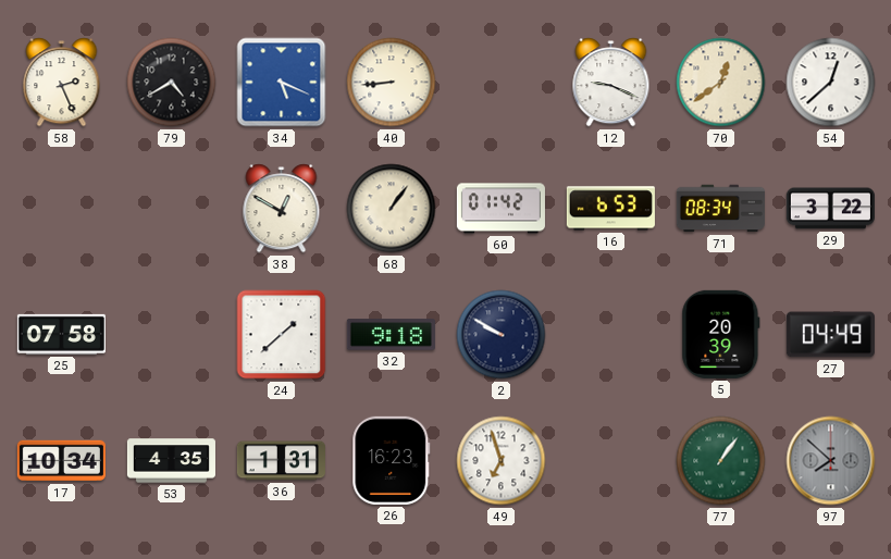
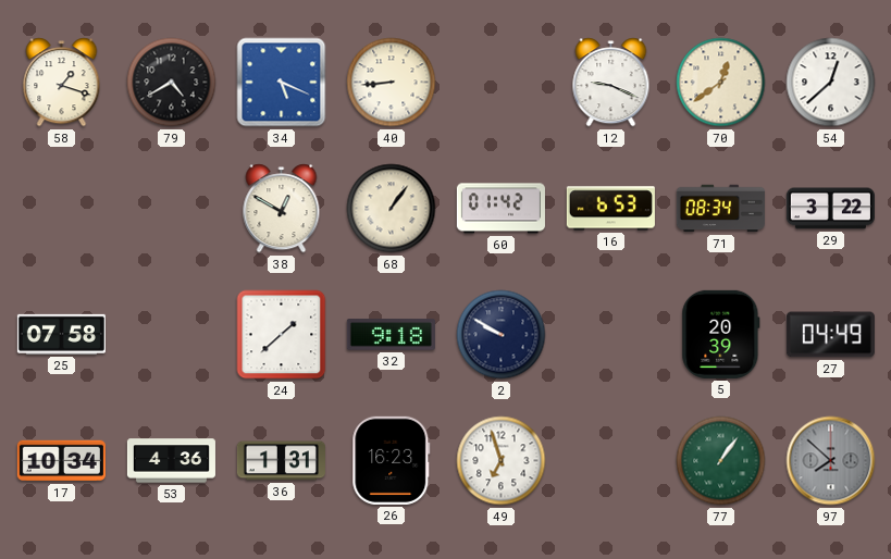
58: 2:26 -> 1:18 (62, 83)
53: 4:35 -> 4:36 (171, 461)
